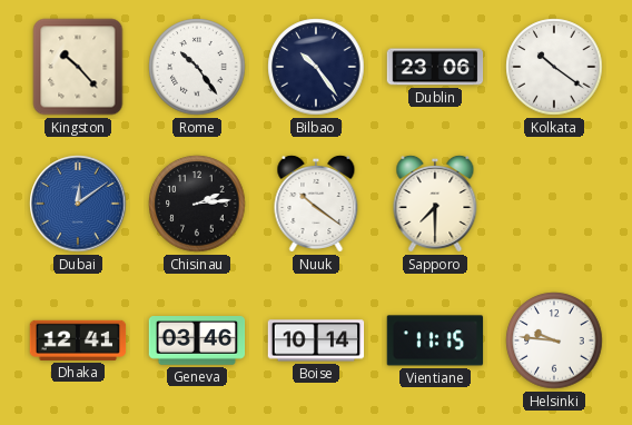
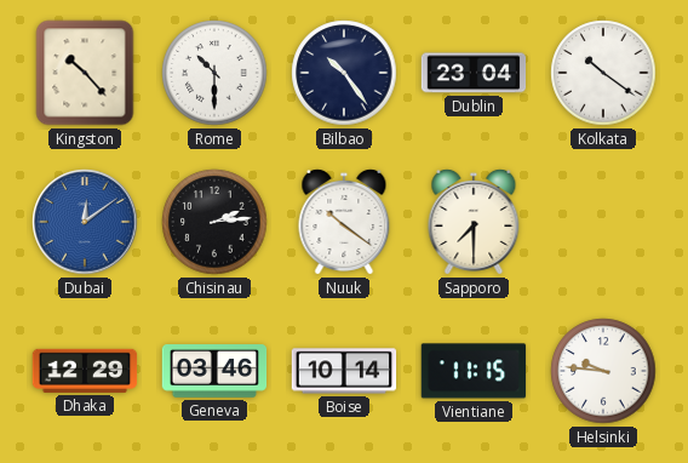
Rome: 10:24 -> 10:30 (214, 73)
Dublin: 23:06 -> 23:04 (474, 73)
Dhaka: 12:41 -> 12:29 (85, 371)
